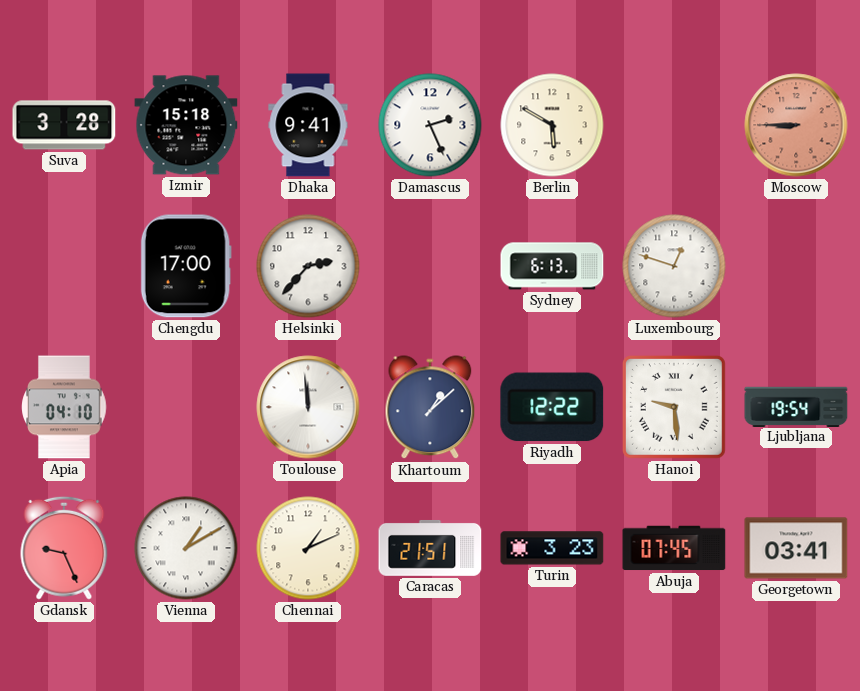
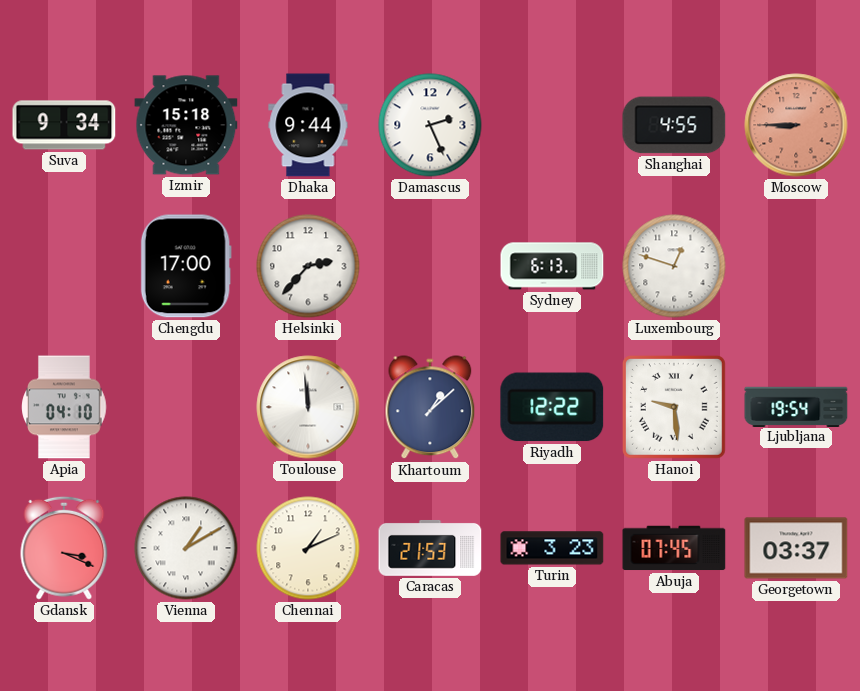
Suva: 3:28 -> 9:34 (64, 125)
Dhaka: 9:41 -> 9:44 (308, 125)
Berlin: 5:50 -> none (552, 125)
Shanghai: none -> 4:55 (674, 125)
Gdansk: 9:26 -> 3:19 (64, 548)
Caracas: 21:51 -> 21:53 (430, 548)
Georgetown: 03:41 -> 03:37 (796, 548)
